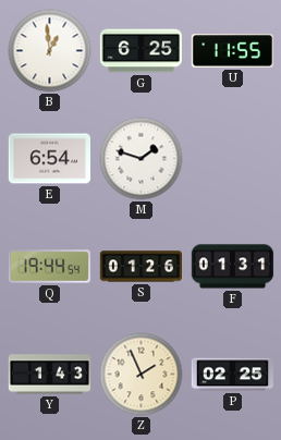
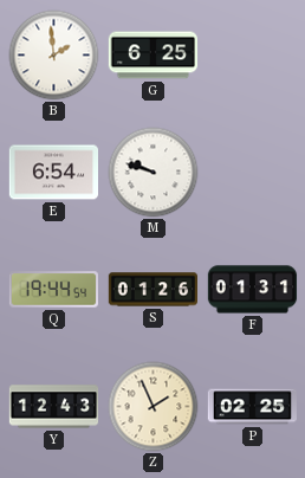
B: 12:59 -> 1:59 (54, 56)
U: 11:55 -> none (232, 51)
M: 1:48 -> 9:48 (154, 173)
Y: 1:43 -> 12:43 (54, 407)
